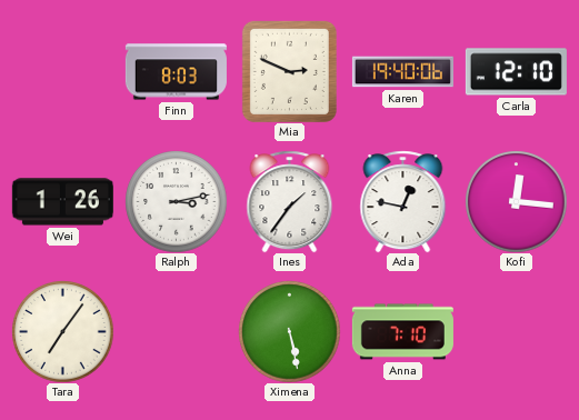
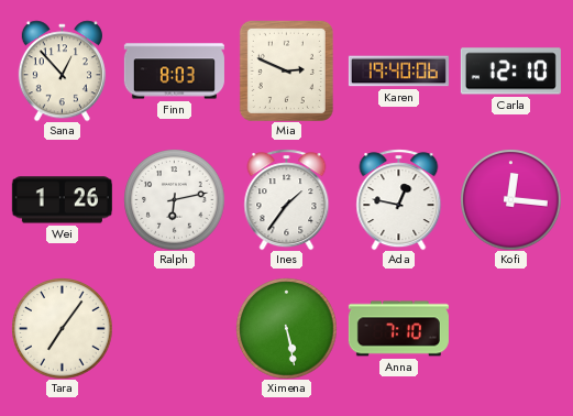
Sana: none -> 12:53 (62, 70)
Ralph: 3:13 -> 6:13 (174, 199)
